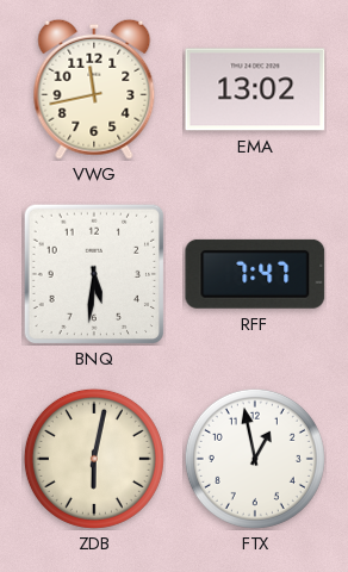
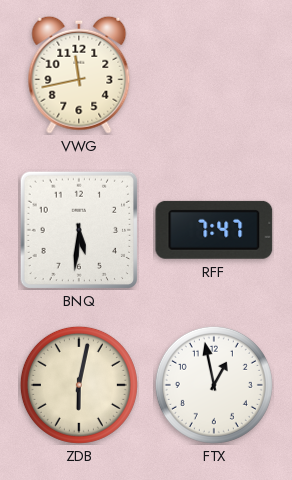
EMA: 13:02 -> none (255, 89)
